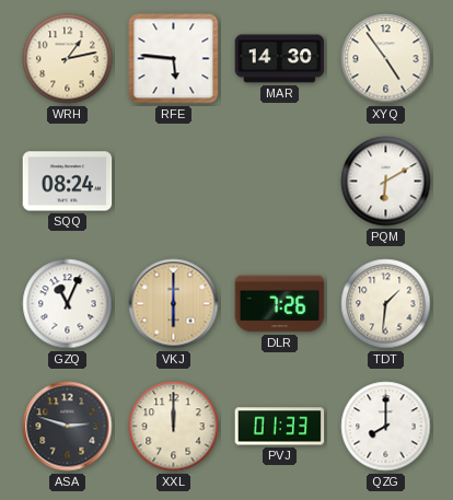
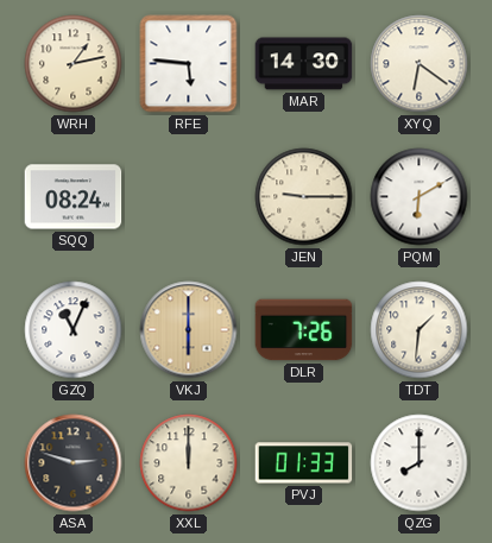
XYQ: 4:54 -> 6:21 (420, 64)
JEN: none -> 9:15 (304, 197)
